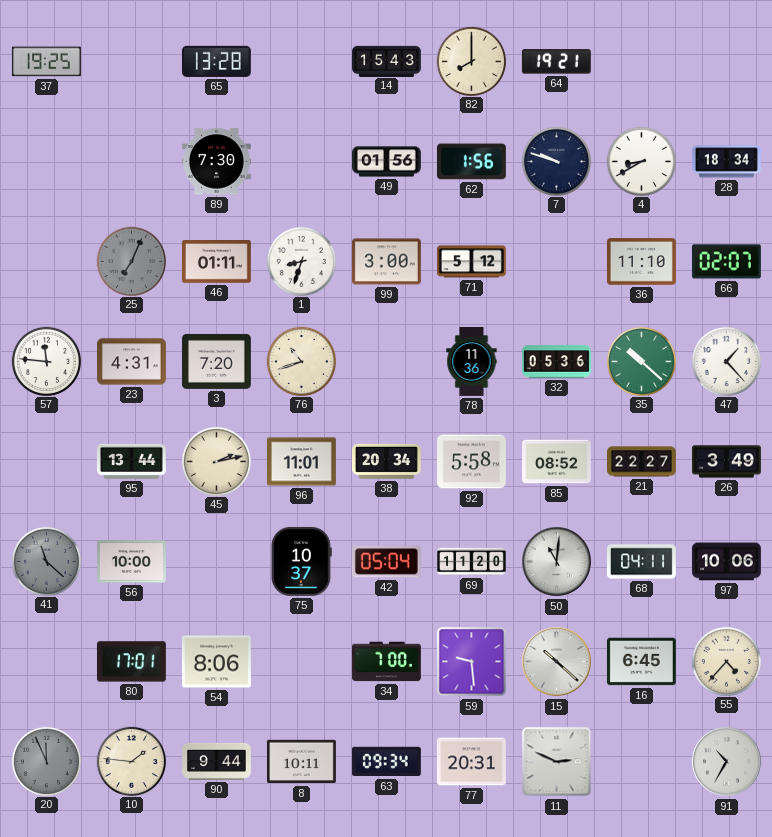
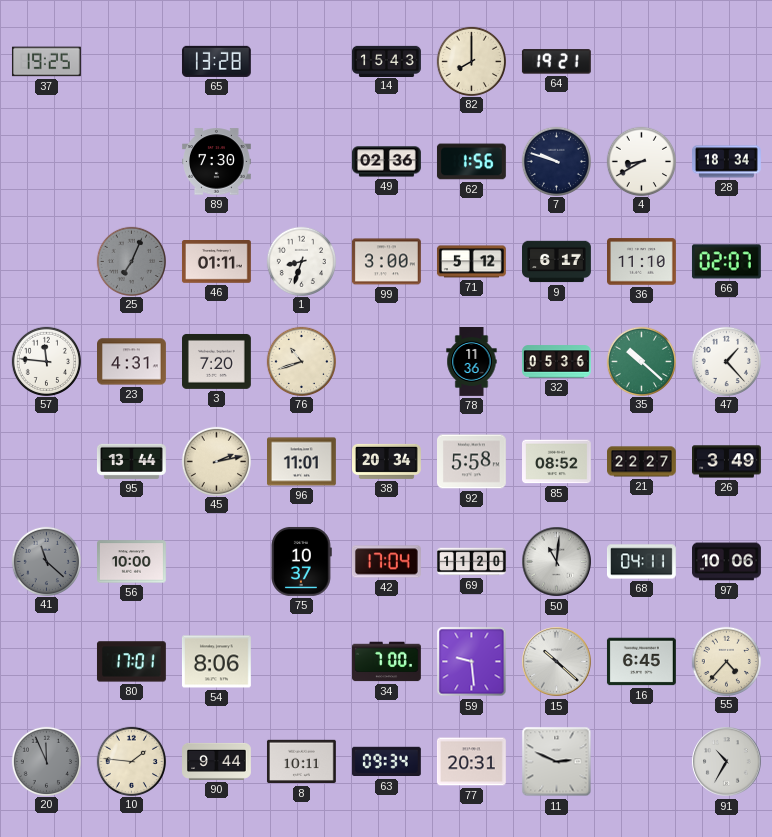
49: 01:56 -> 02:36 (387, 162)
9: none -> 6:17 (557, 262)
42: 05:04 -> 17:04 (386, 562)
